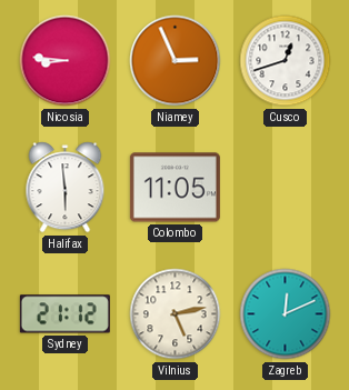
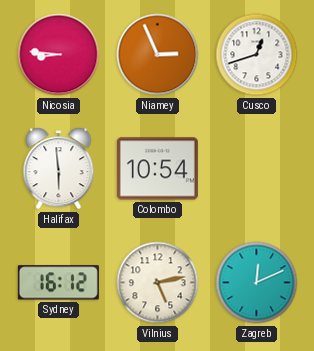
Colombo: 11:05 -> 10:54 (157, 169)
Sydney: 21:12 -> 16:12 (58, 283)
